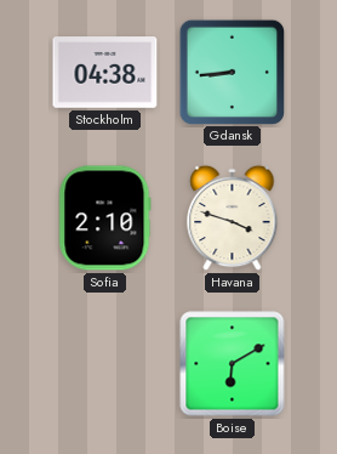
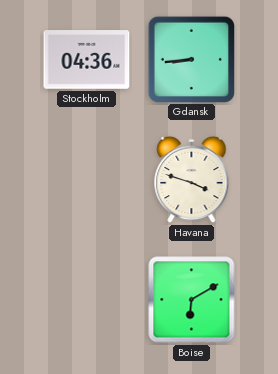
Stockholm: 04:38 -> 04:36 (87, 60)
Sofia: 2:10 -> none (105, 219)
